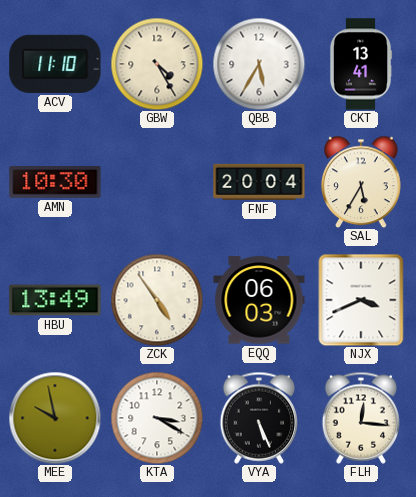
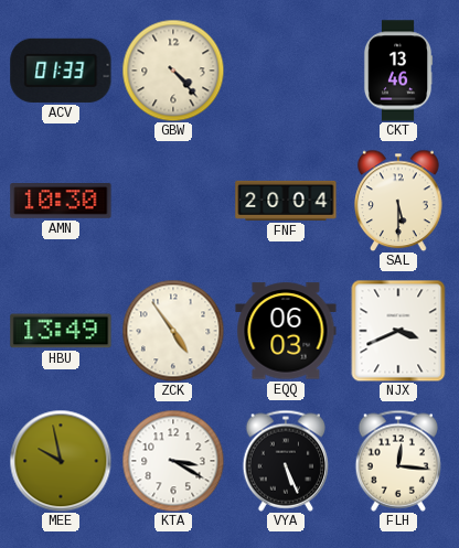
ACV: 11:10 -> 01:33 (61, 71)
GBW: 4:25 -> 4:23 (173, 71)
QBB: 5:35 -> none (259, 64)
CKT: 13:41 -> 13:46 (398, 71)
SAL: 5:35 -> 5:30 (399, 201)
